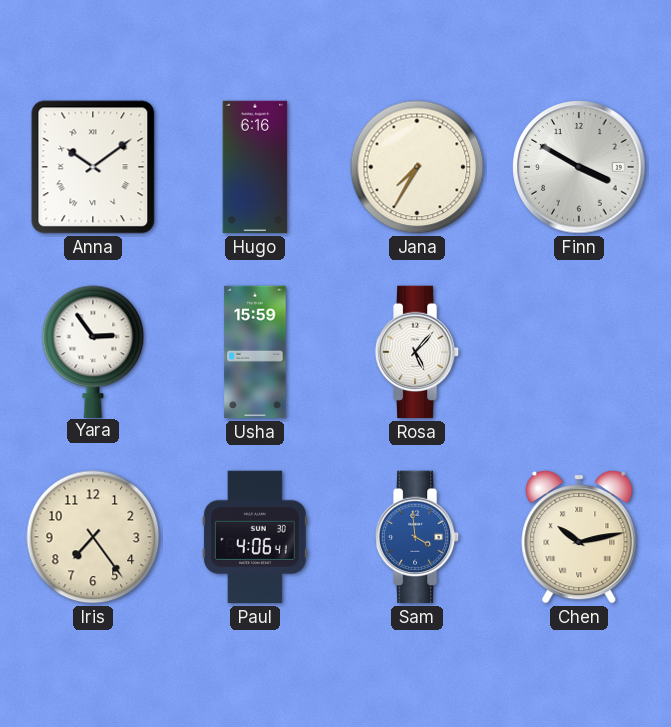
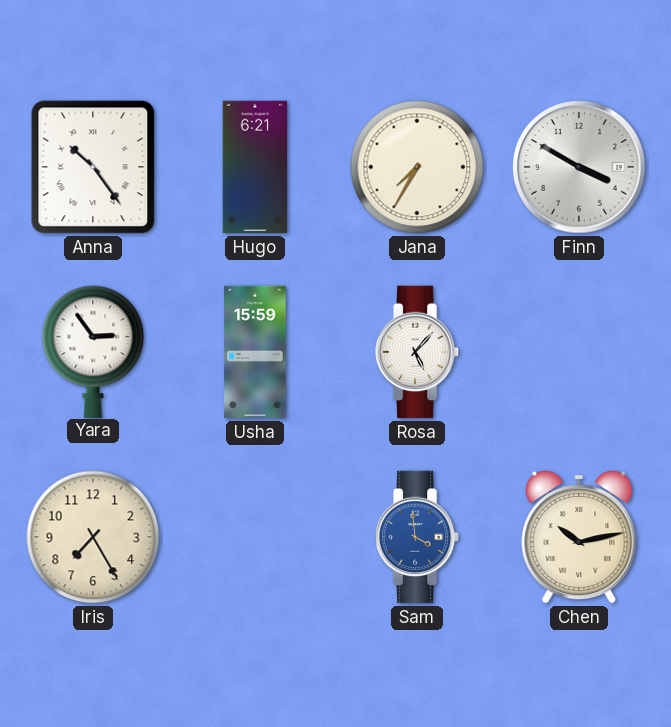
Anna: 10:09 -> 10:24 (93, 167)
Hugo: 6:16 -> 6:21 (255, 167)
Iris: 7:24 -> 7:25 (93, 537)
Paul: 4:06 -> none (255, 537)
